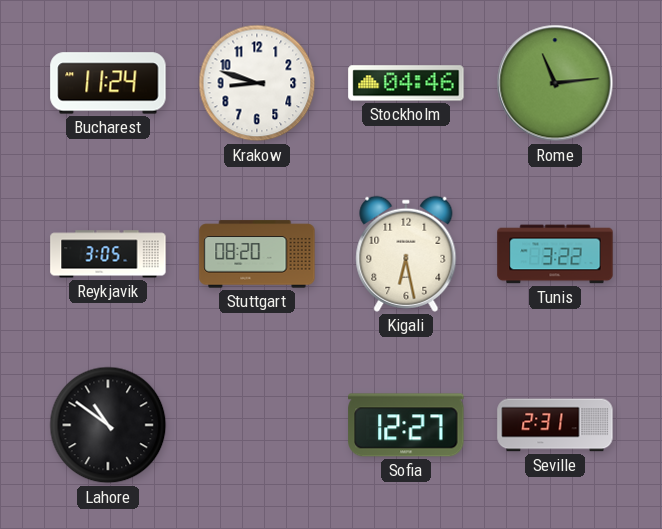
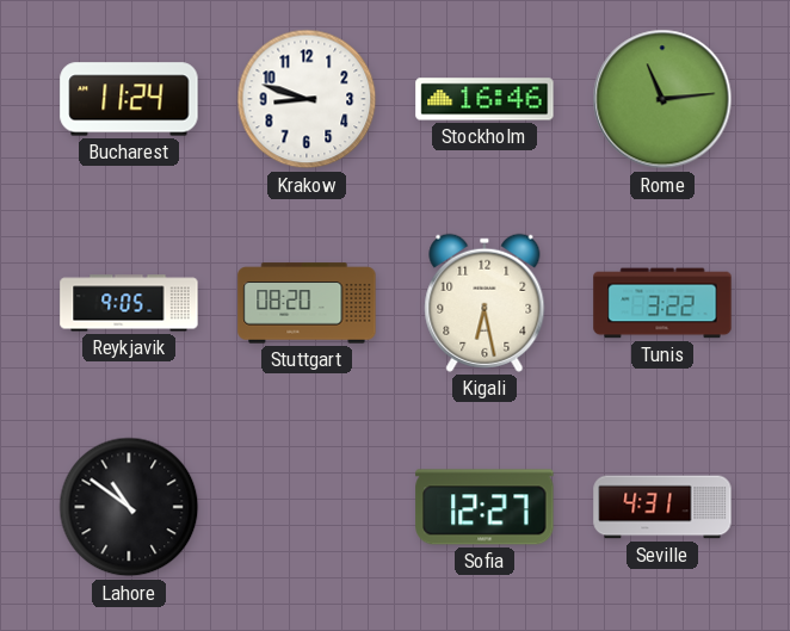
Stockholm: 04:46 -> 16:46 (485, 99)
Reykjavik: 3:05 -> 9:05 (129, 303)
Seville: 2:31 -> 4:31 (662, 507)
